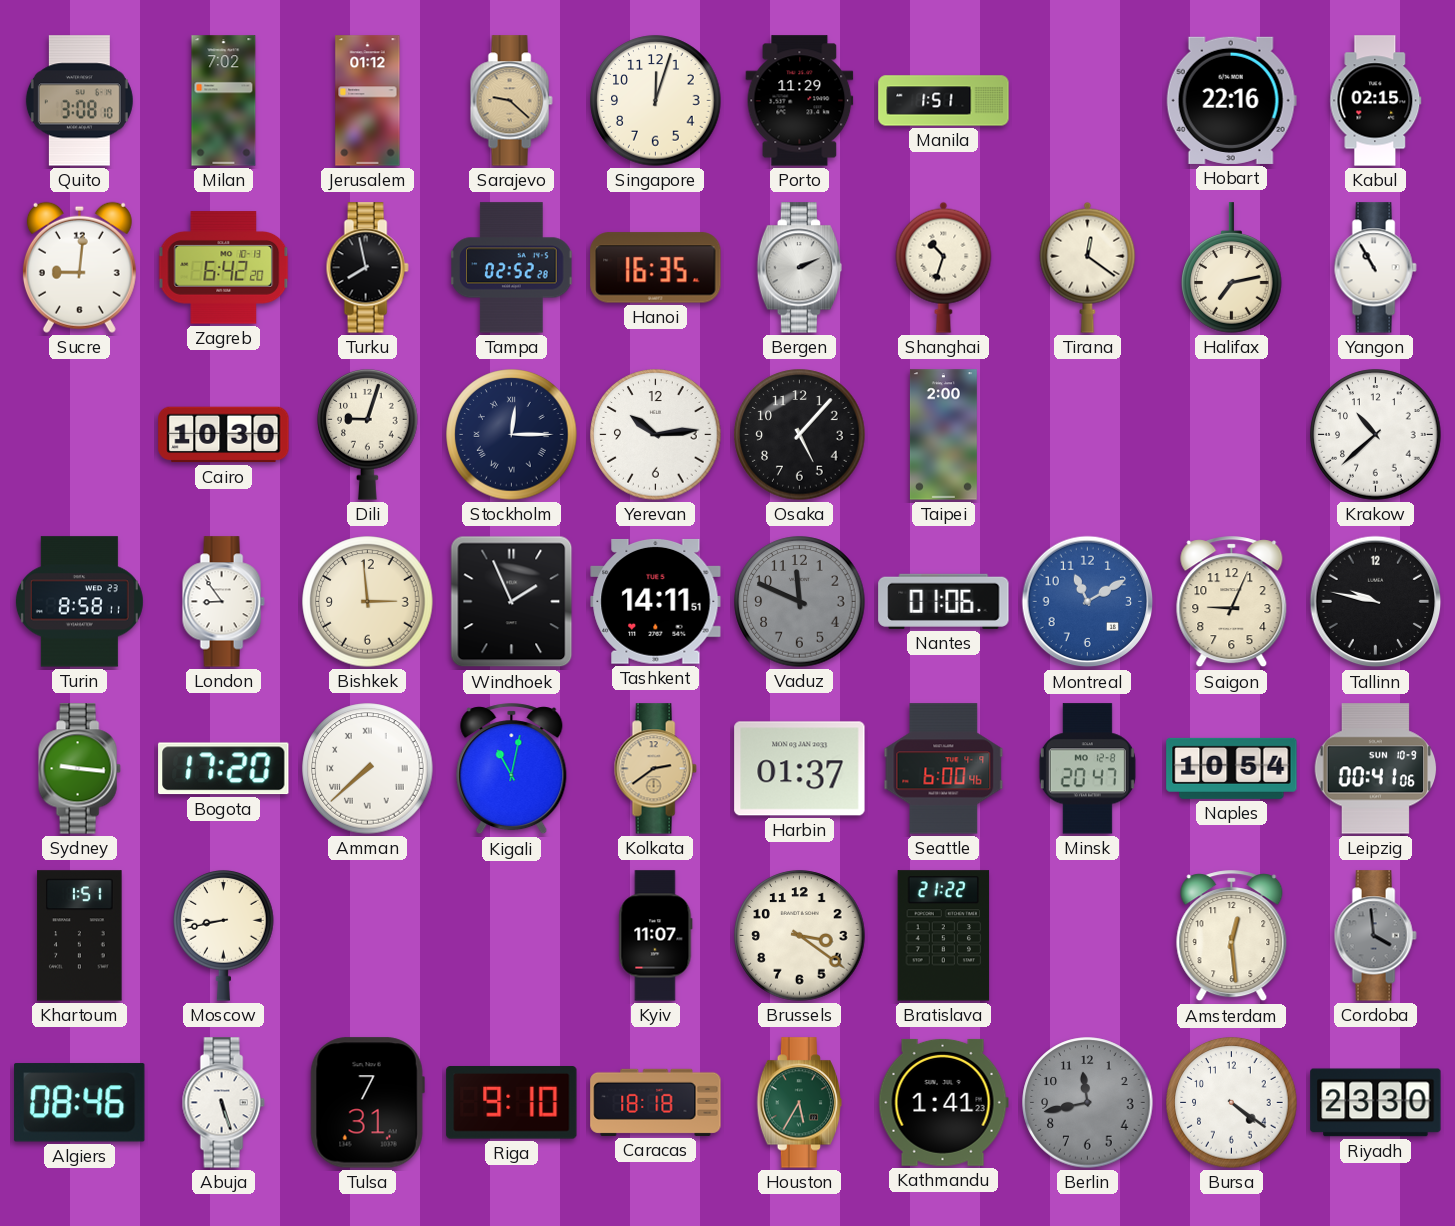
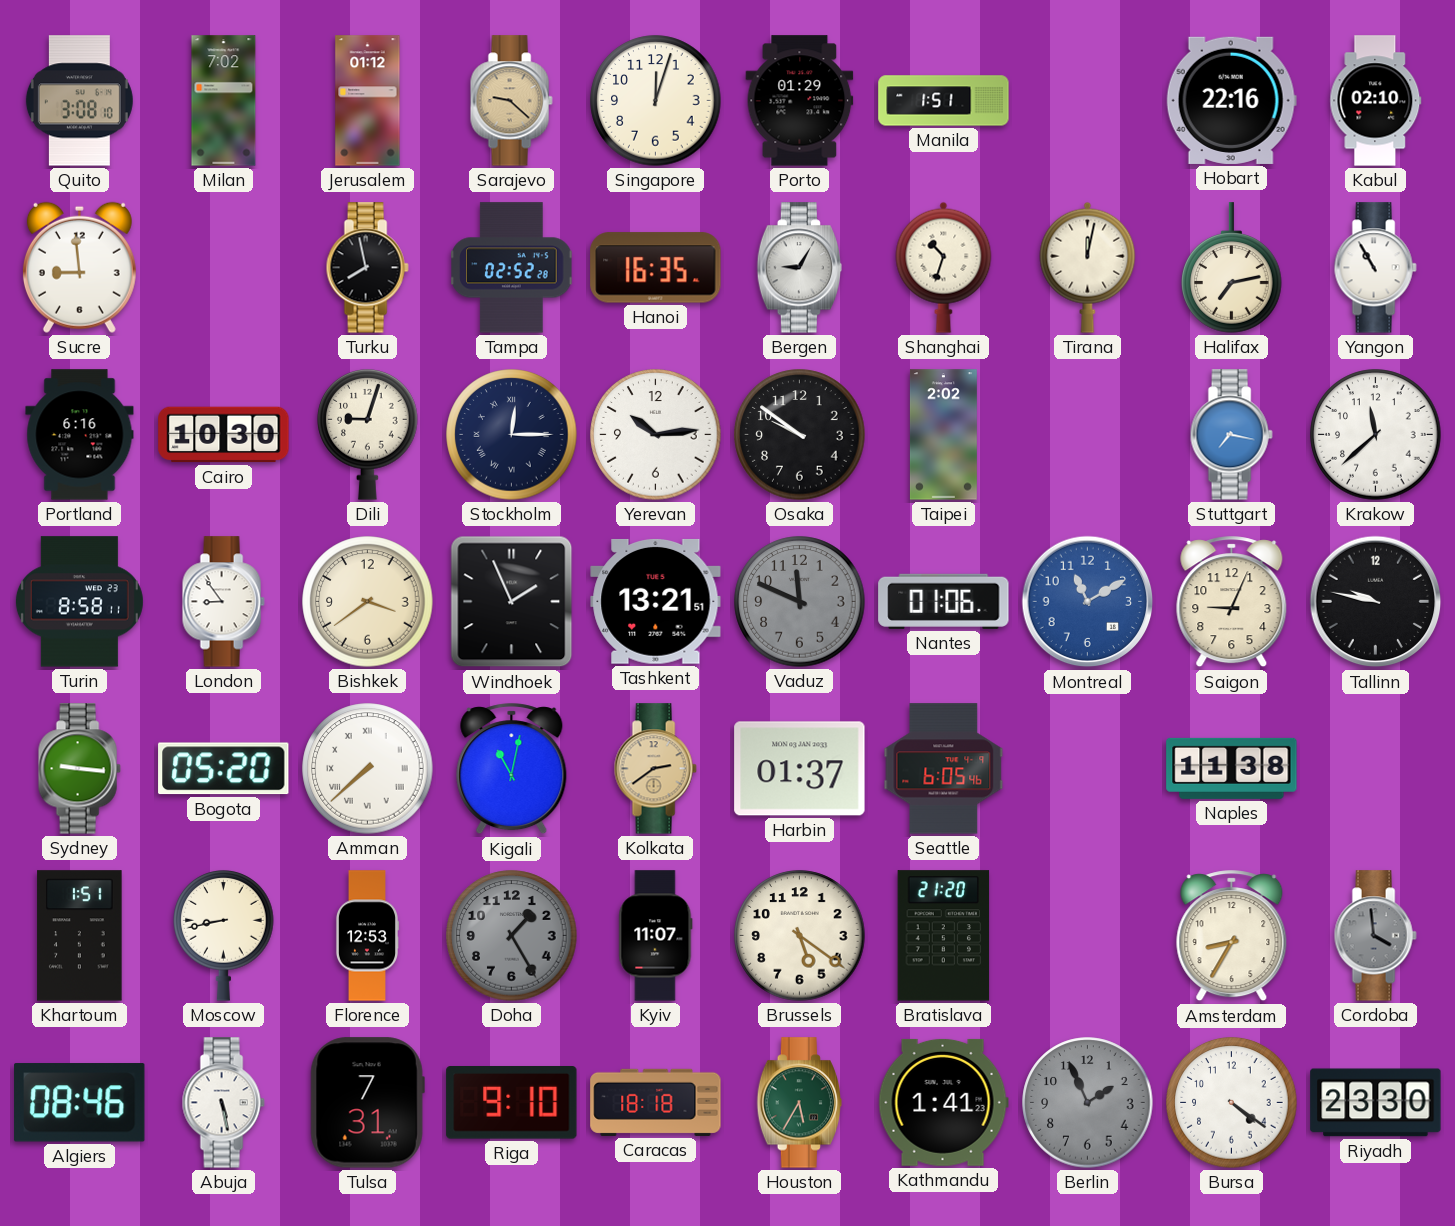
Porto: 11:29 -> 01:29 (800, 101)
Kabul: 02:15 -> 02:10 (1376, 101)
Sucre: 9:01 -> 8:59 (79, 267)
Zagreb: 6:42 -> none (224, 268)
Bergen: 2:11 -> 9:05 (799, 268)
Tirana: 12:21 -> 12:02 (1088, 267)
Portland: none -> 6:16 (80, 435)
Osaka: 5:07 -> 9:51 (800, 435)
Taipei: 2:00 -> 2:02 (943, 435)
Stuttgart: none -> 7:17 (1231, 435)
Krakow: 10:38 -> 11:38 (1376, 435)
Bishkek: 2:59 -> 3:39 (368, 602)
Tashkent: 14:11 -> 13:21 (656, 601)
Bogota: 17:20 -> 05:20 (224, 769)
Seattle: 6:00 -> 6:05 (944, 769)
Minsk: 20:47 -> none (1087, 769)
Naples: 10:54 -> 11:38 (1232, 768)
Leipzig: 00:41 -> none (1376, 769)
Florence: none -> 12:53 (366, 936)
Doha: none -> 1:25 (512, 936)
Brussels: 3:21 -> 5:21 (800, 936)
Bratislava: 21:22 -> 21:20 (944, 936)
Amsterdam: 12:29 -> 8:35 (1232, 936)
Abuja: 5:27 -> 5:28 (223, 1103)
Berlin: 11:43 -> 1:56 (1088, 1103)
